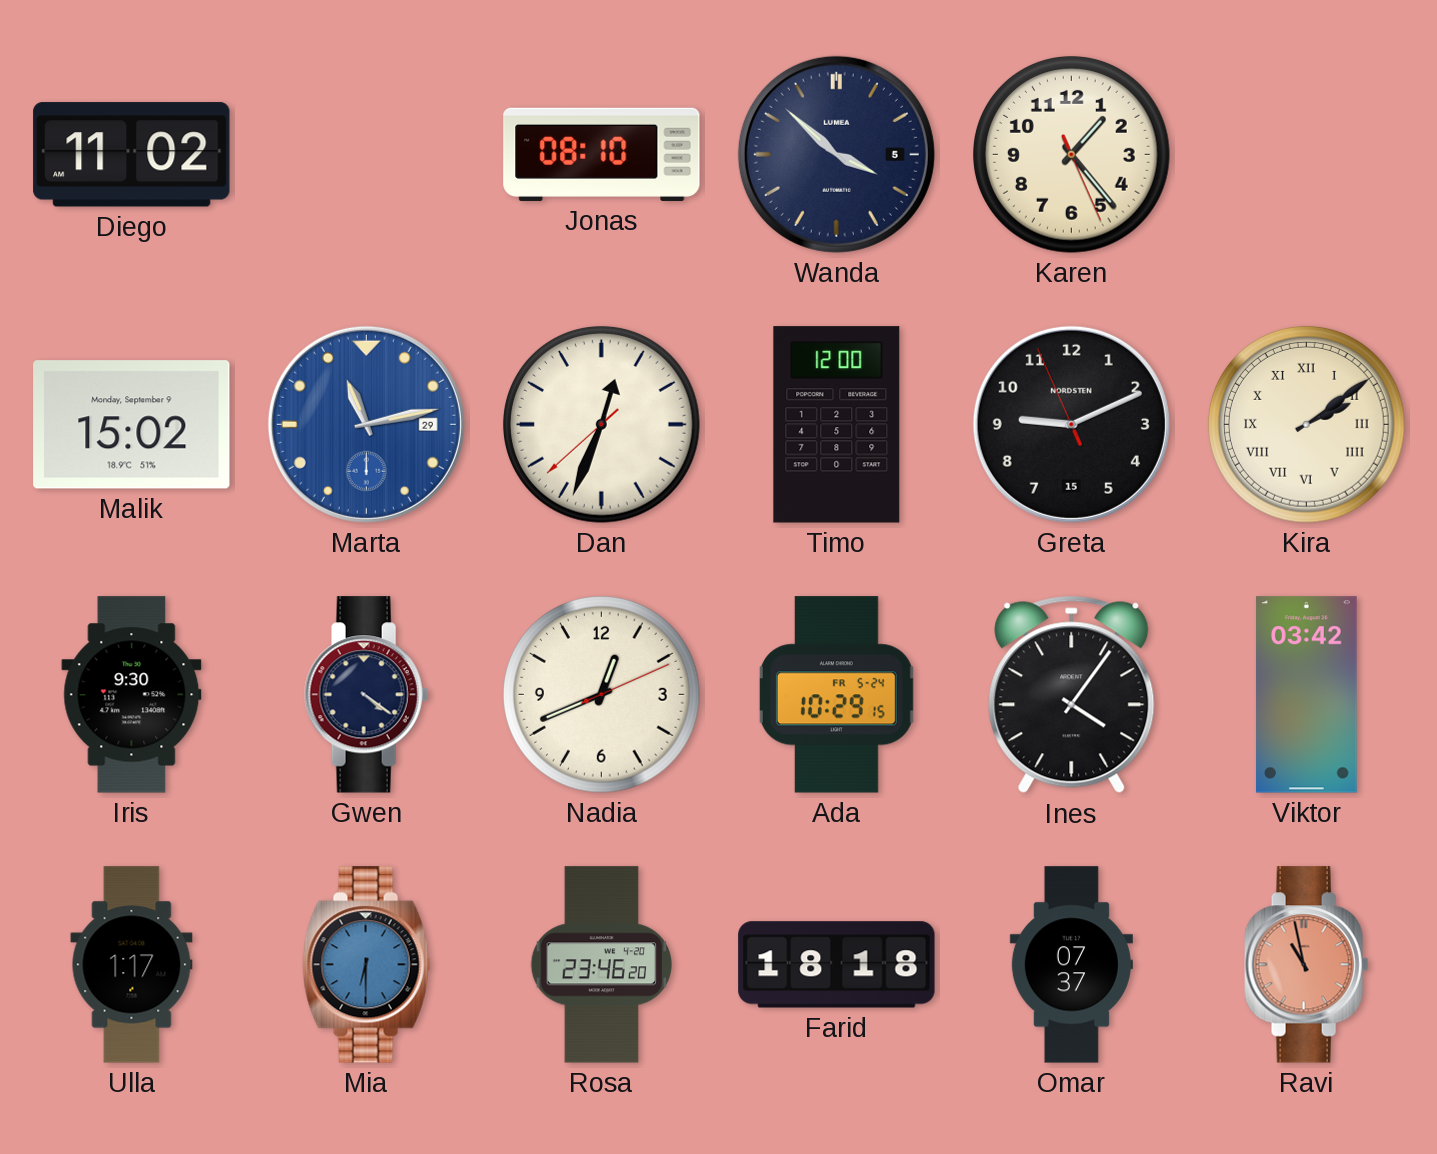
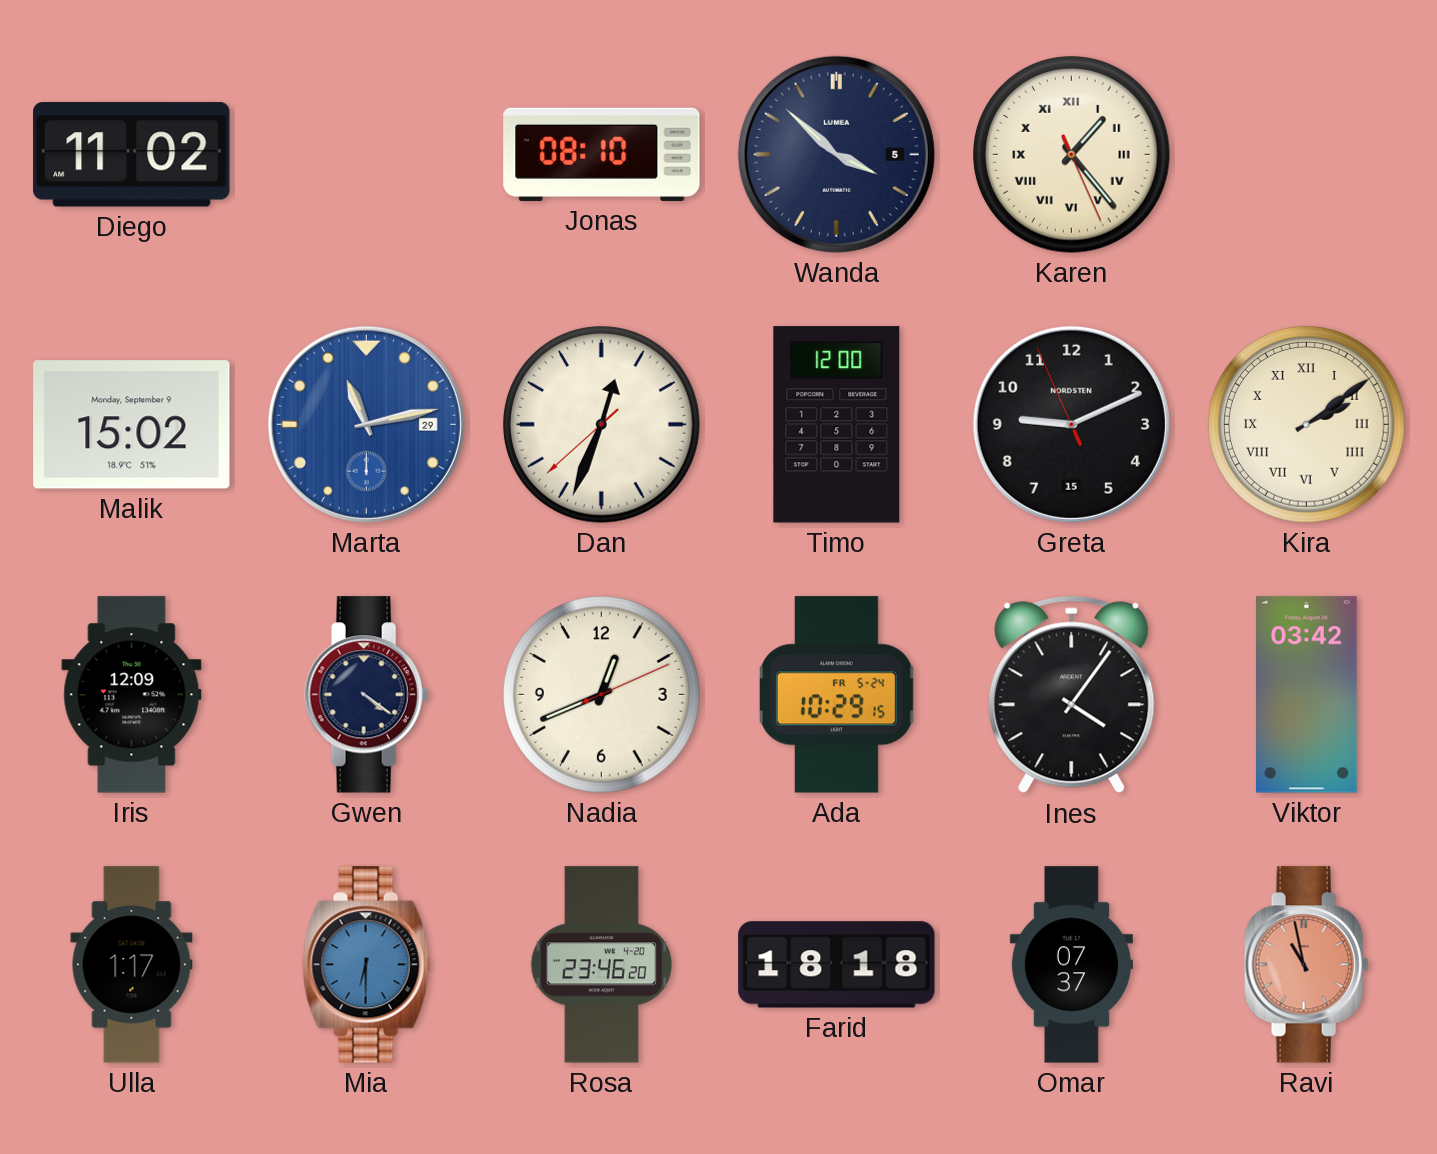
Karen numerals: Arabic -> Roman (1072, 155)
Iris: 9:30 -> 12:09 (132, 695)
